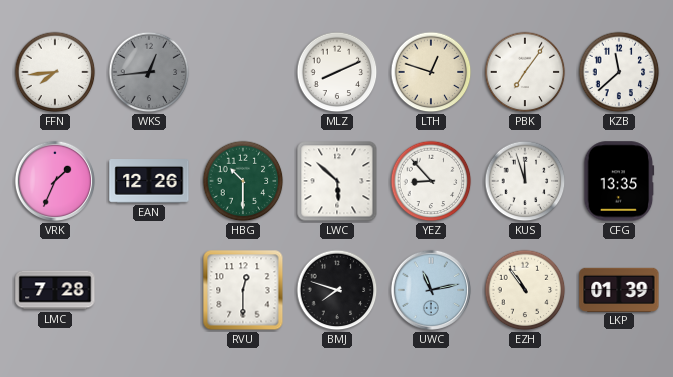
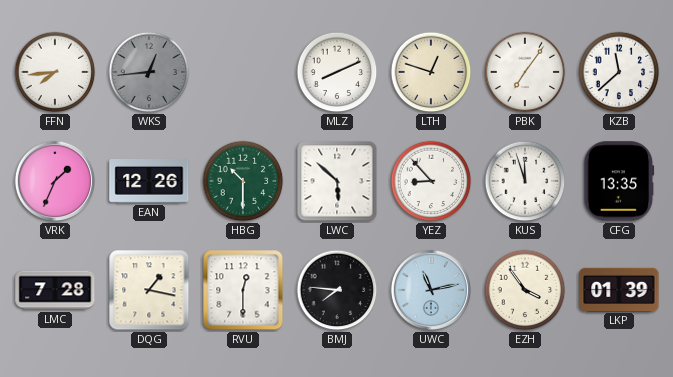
DQG: none -> 1:17 (149, 290)
BMJ: 7:48 -> 7:46 (337, 290)
EZH: 10:54 -> 3:54 (525, 290)
